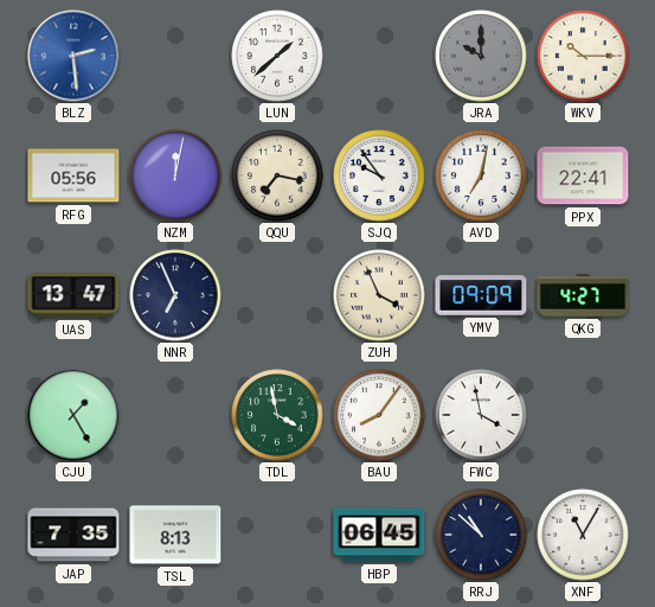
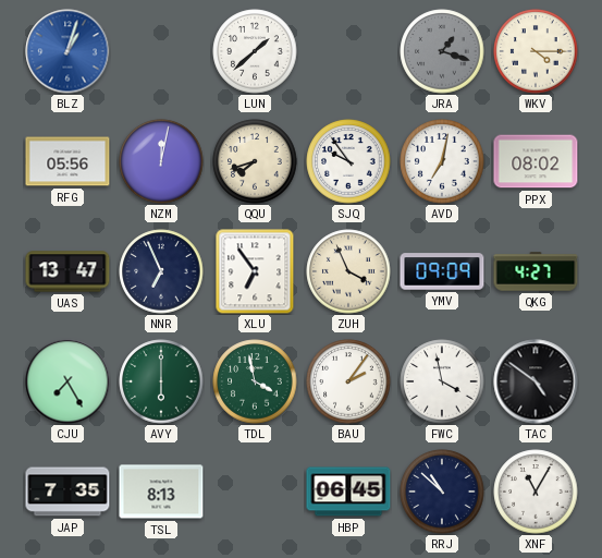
BLZ: 2:29 -> 1:03 (67, 51)
JRA: 10:00 -> 1:18 (442, 51)
WKV: 10:15 -> 4:15 (536, 51)
QQU: 7:17 -> 7:42 (255, 161)
PPX: 22:41 -> 08:02 (536, 161)
XLU: none -> 6:54 (255, 271)
CJU: 1:25 -> 7:25 (67, 381)
AVY: none -> 6:00 (161, 381)
BAU: 8:06 -> 2:06 (348, 381)
TAC: none -> 4:51 (536, 381)
